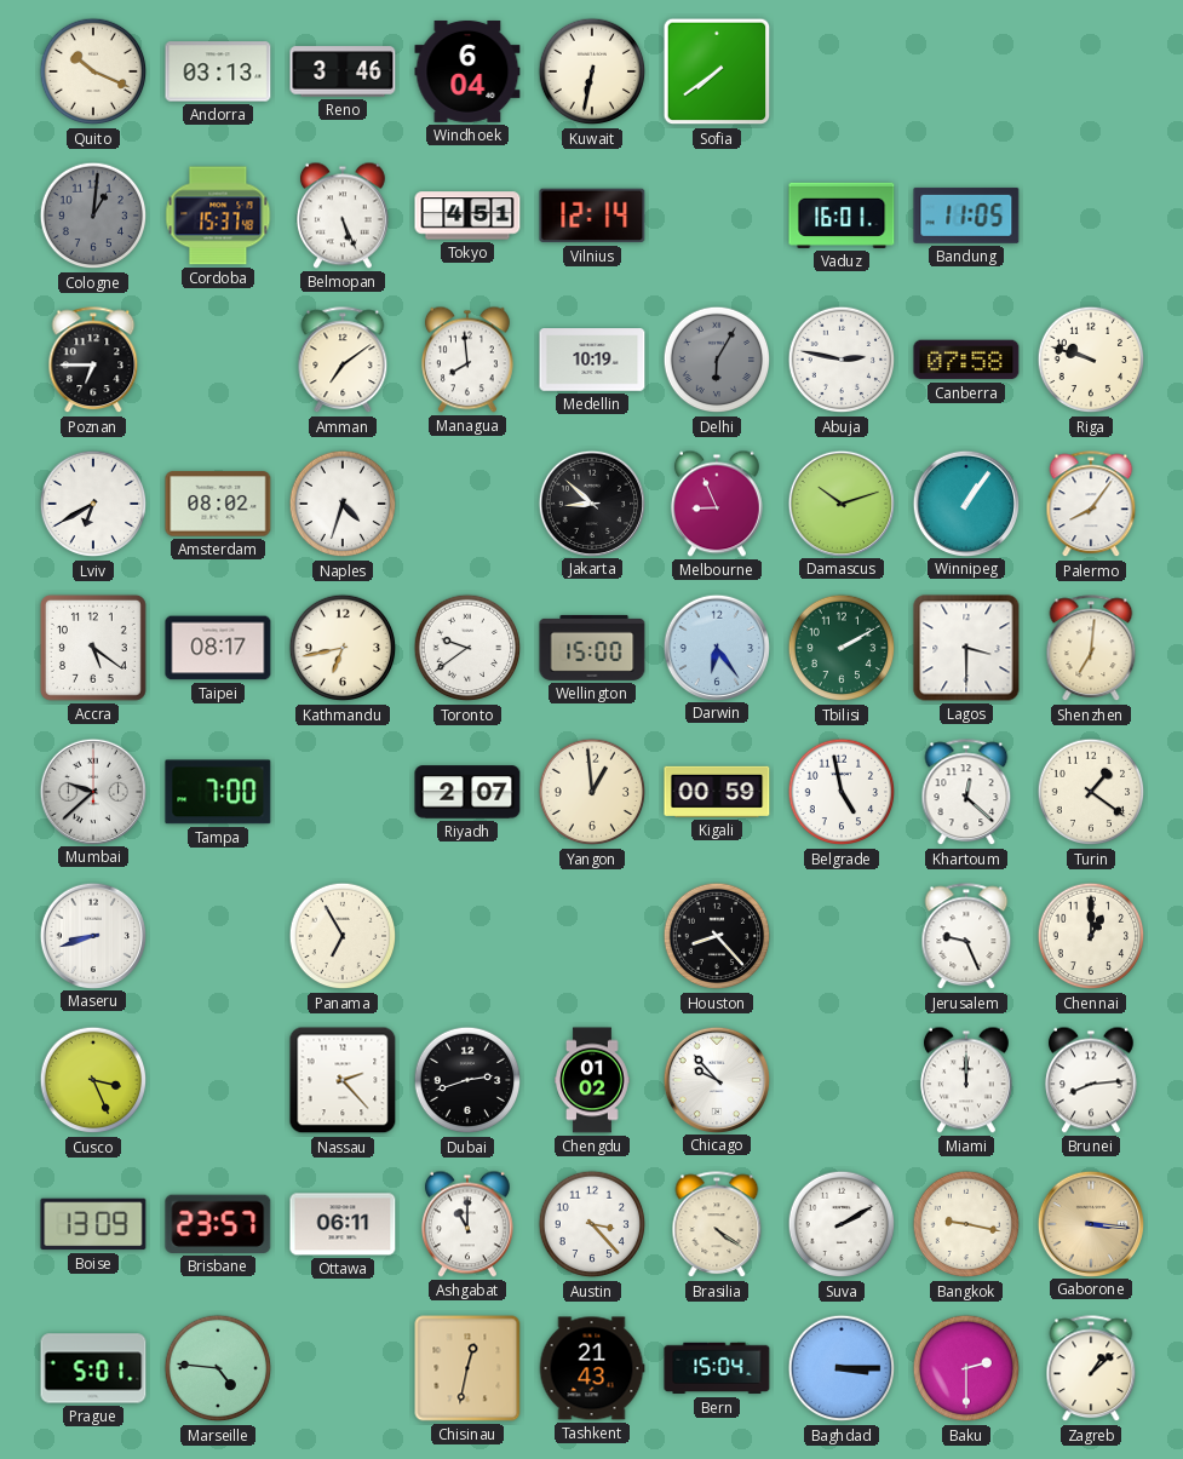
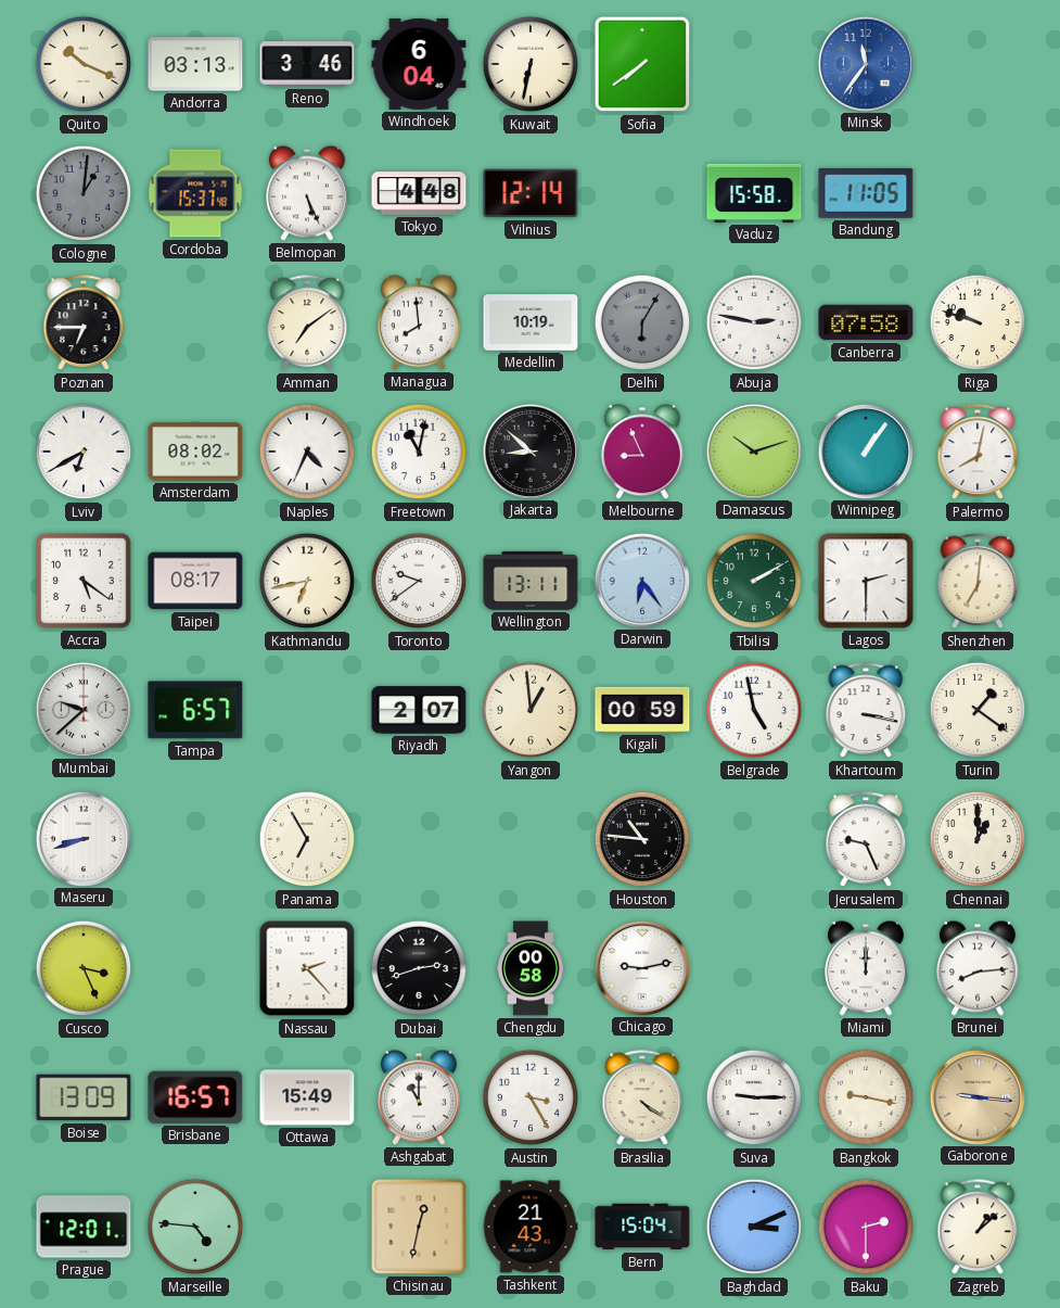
Minsk: none -> 11:36 (865, 63)
Tokyo: 4:51 -> 4:48 (419, 193)
Vaduz: 16:01 -> 15:58 (754, 193)
Naples: 4:33 -> 4:34 (307, 452)
Freetown: none -> 11:02 (419, 452)
Palermo: 8:06 -> 8:02 (978, 453)
Wellington: 15:00 -> 13:11 (531, 581)
Lagos: 3:30 -> 2:30 (866, 581)
Tampa: 7:00 -> 6:57 (195, 710)
Khartoum: 12:22 -> 3:17 (866, 711)
Houston: 8:23 -> 10:46 (642, 839)
Chengdu: 01:02 -> 00:58 (532, 968)
Chicago: 9:53 -> 9:13 (641, 967)
Brisbane: 23:57 -> 16:57 (195, 1097)
Ottawa: 06:11 -> 15:49 (307, 1097)
Austin: 3:23 -> 3:25 (531, 1097)
Suva: 2:10 -> 9:15 (754, 1097)
Gaborone: 3:16 -> 9:16 (976, 1096)
Prague: 5:01 -> 12:01 (84, 1227)
Baghdad: 3:15 -> 3:11 (754, 1227)
